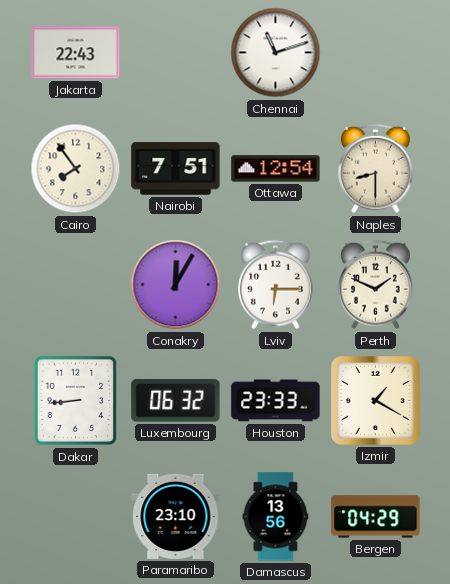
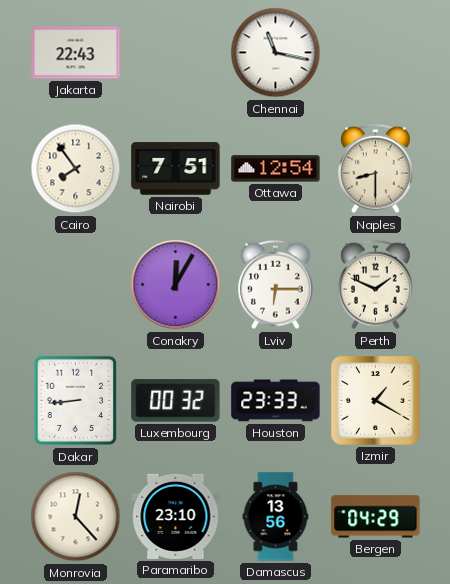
Chennai: 11:12 -> 11:17 (276, 53)
Luxembourg: 06:32 -> 00:32 (176, 401)
Monrovia: none -> 12:23 (76, 517)
